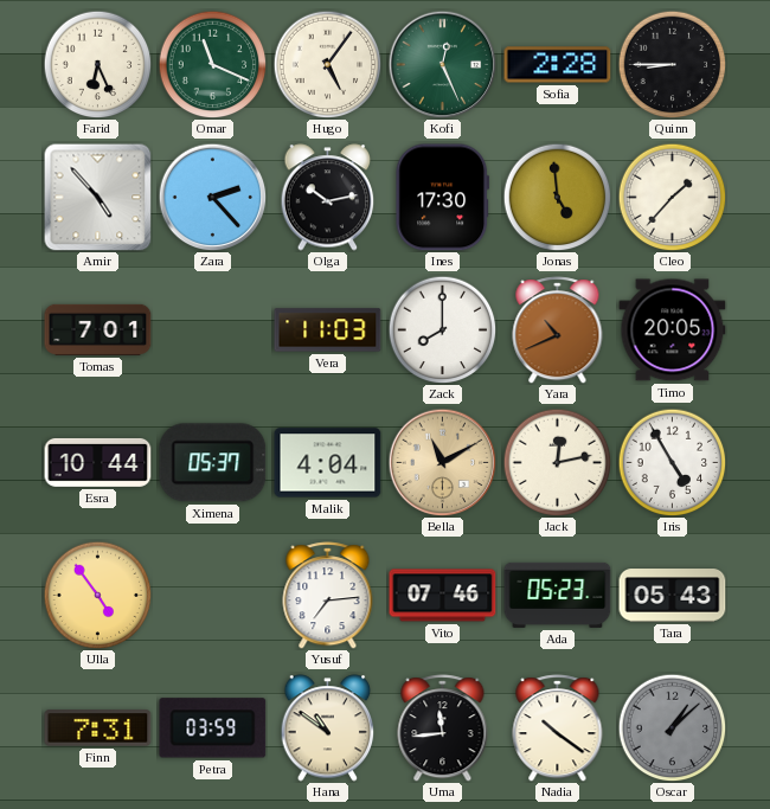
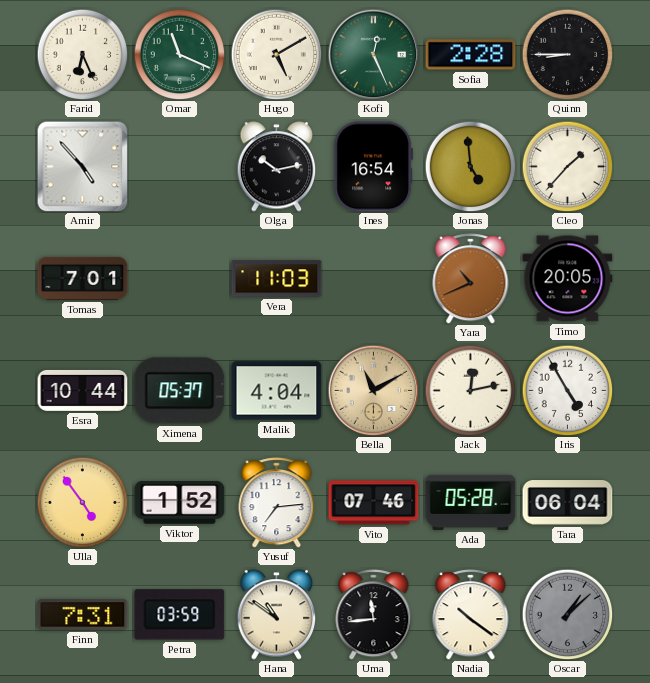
Hugo: 5:06 -> 5:10 (276, 54)
Zara: 2:23 -> none (212, 197)
Ines: 17:30 -> 16:54 (374, 167)
Zack: 8:00 -> none (442, 329)
Viktor: none -> 1:52 (180, 503)
Ada: 05:23 -> 05:28 (471, 502)
Tara: 05:43 -> 06:04 (568, 503)
